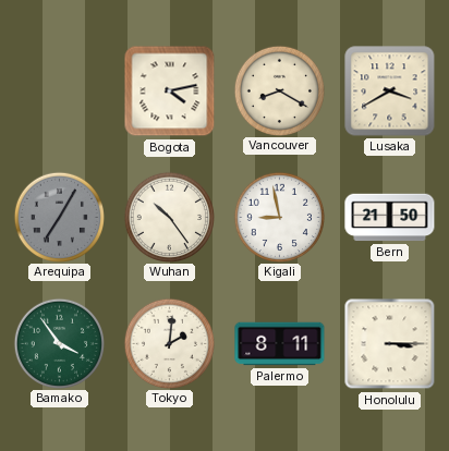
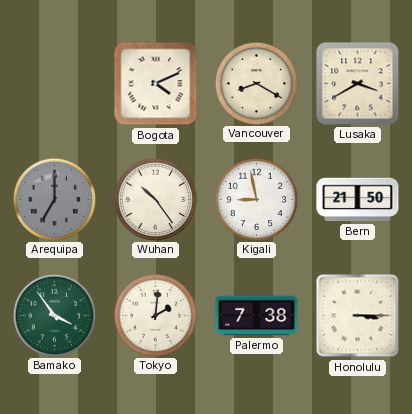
Bogota: 4:13 -> 4:11 (156, 84)
Arequipa: 7:05 -> 7:00 (54, 199)
Palermo: 8:11 -> 7:38 (257, 316)
